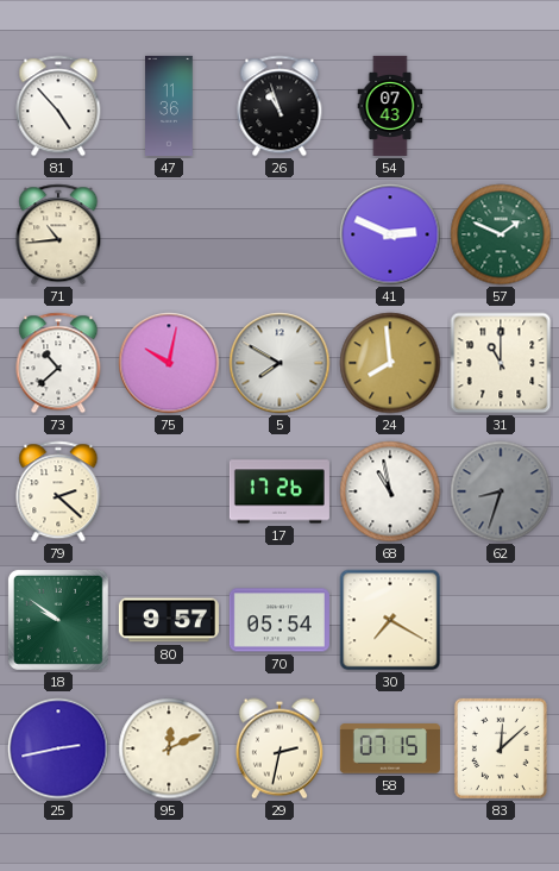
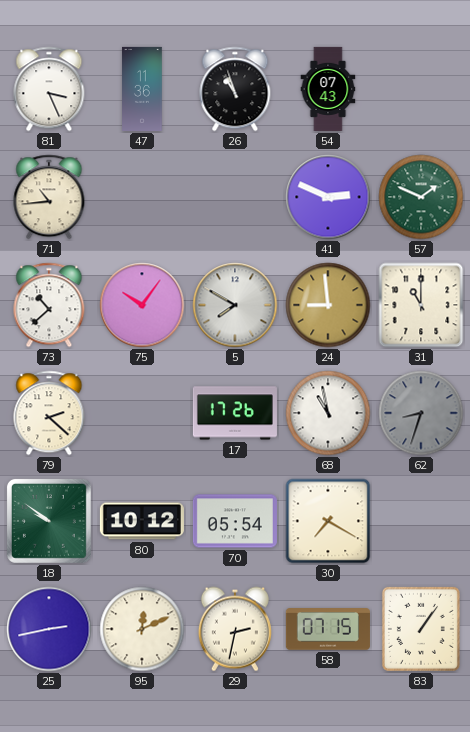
81: 4:53 -> 3:26 (49, 89)
75: 10:02 -> 10:06 (142, 305)
24: 7:59 -> 8:59 (328, 305)
80: 9:57 -> 10:12 (142, 521)
83: 12:08 -> 1:06 (421, 629)
